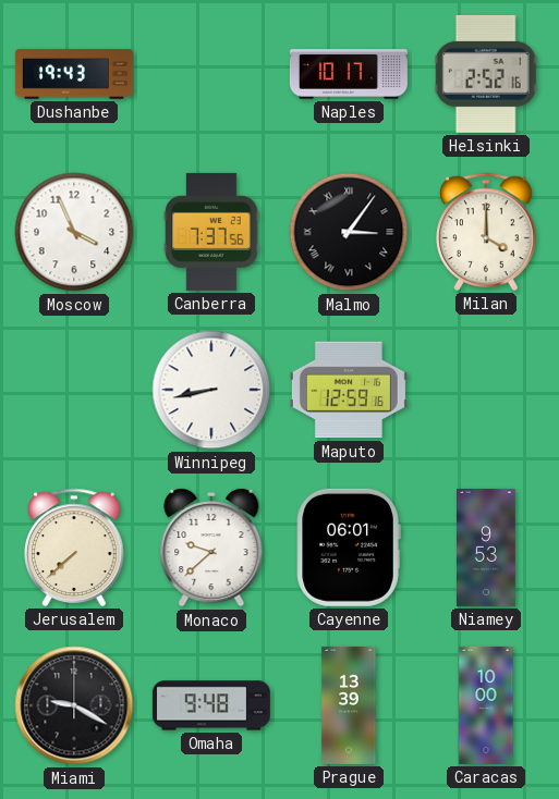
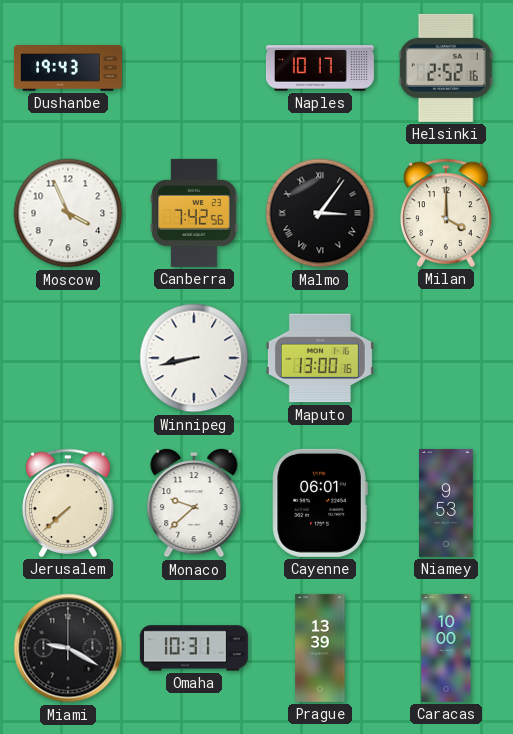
Canberra: 7:37 -> 7:42 (194, 213)
Maputo: 12:59 -> 13:00 (320, 358)
Omaha: 9:48 -> 10:31 (194, 648)
